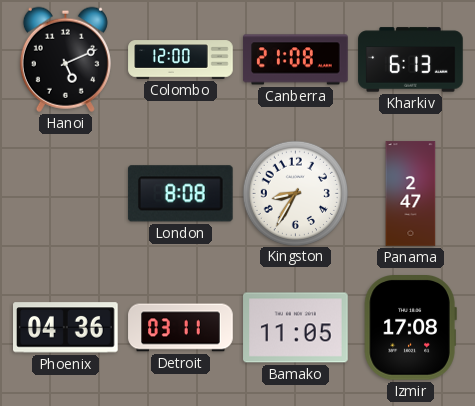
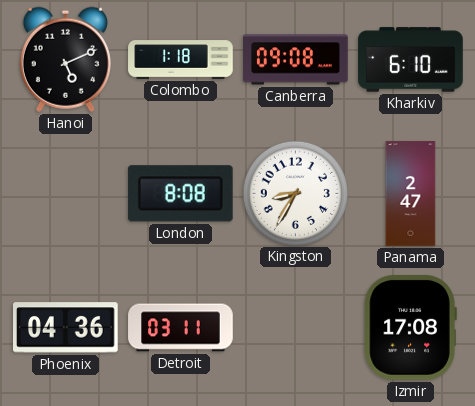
Colombo: 12:00 -> 1:18 (181, 60)
Canberra: 21:08 -> 09:08 (296, 60)
Kharkiv: 6:13 -> 6:10 (411, 60)
Bamako: 11:05 -> none (296, 328)
